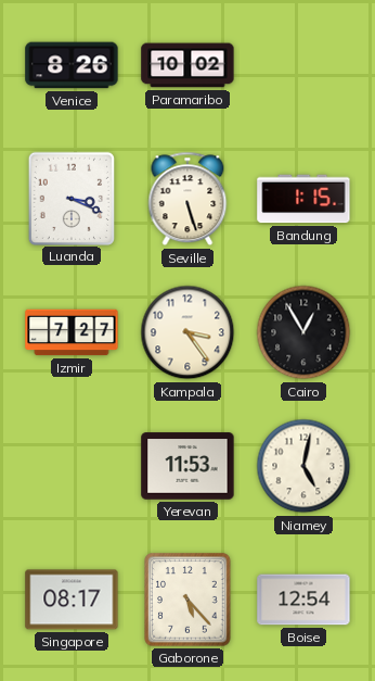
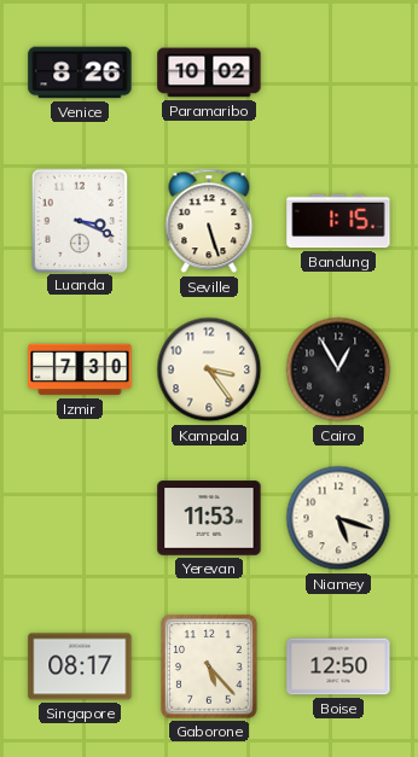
Izmir: 7:27 -> 7:30 (80, 369)
Niamey: 5:02 -> 5:18 (338, 518)
Boise: 12:54 -> 12:50 (338, 666)
